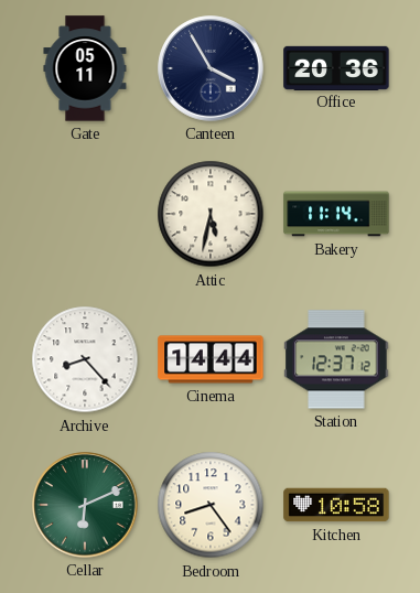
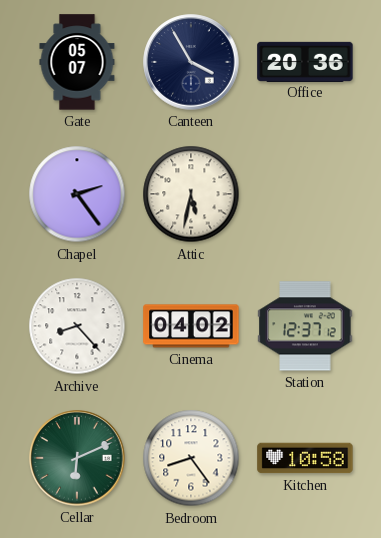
Gate: 05:11 -> 05:07 (77, 62)
Chapel: none -> 2:24 (77, 194)
Bakery: 11:14 -> none (336, 214)
Cinema: 14:44 -> 04:02 (191, 326)
